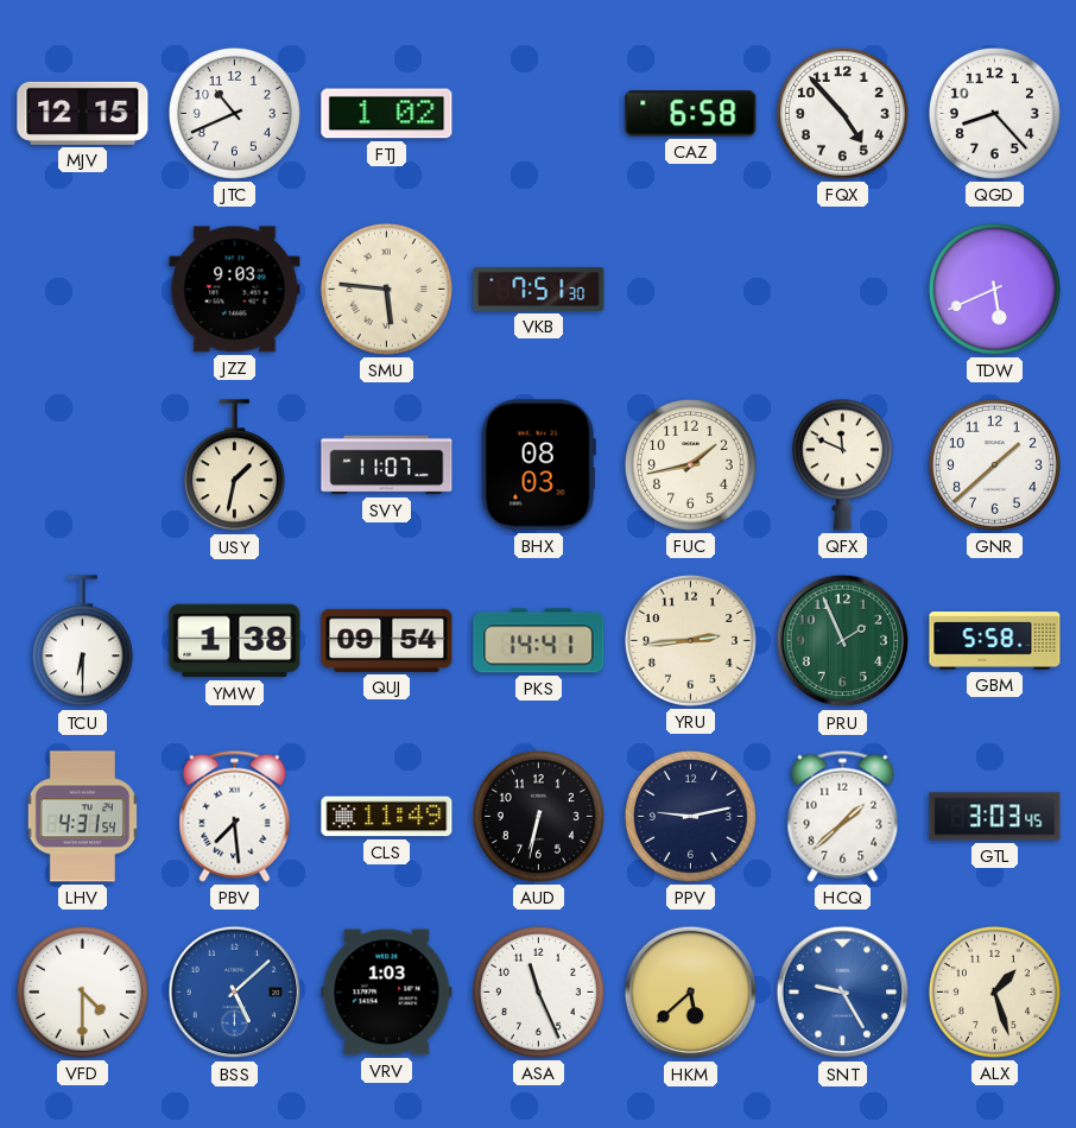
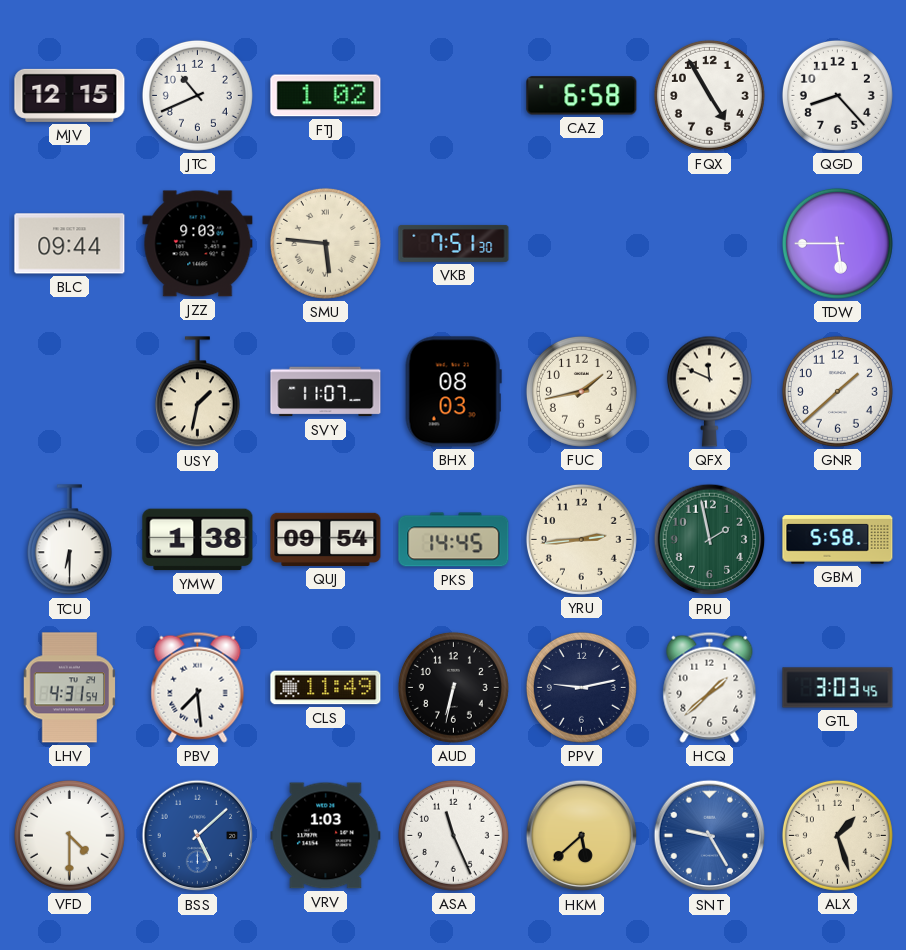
FQX: 4:53 -> 4:55 (709, 95)
BLC: none -> 09:44 (70, 244)
TDW: 5:41 -> 5:45 (837, 243)
PKS: 14:41 -> 14:45 (454, 540)
PRU: 1:56 -> 1:58 (710, 540)
